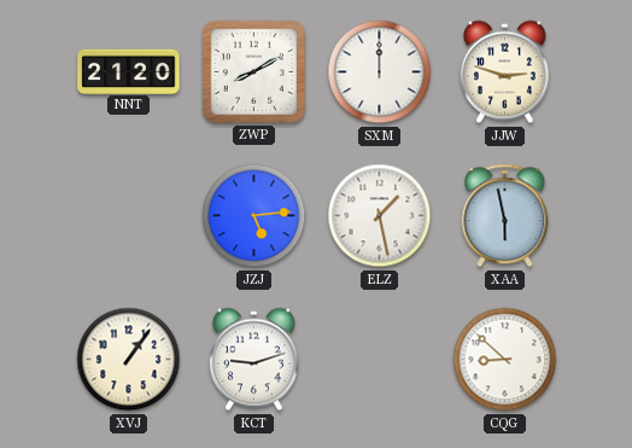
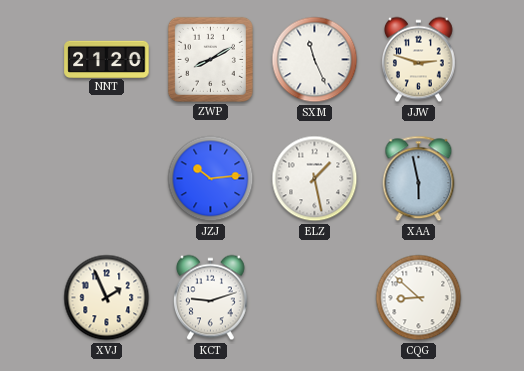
SXM: 12:00 -> 11:26 (315, 60)
JZJ: 5:14 -> 10:14 (211, 179)
XVJ: 1:06 -> 1:56 (107, 298)
